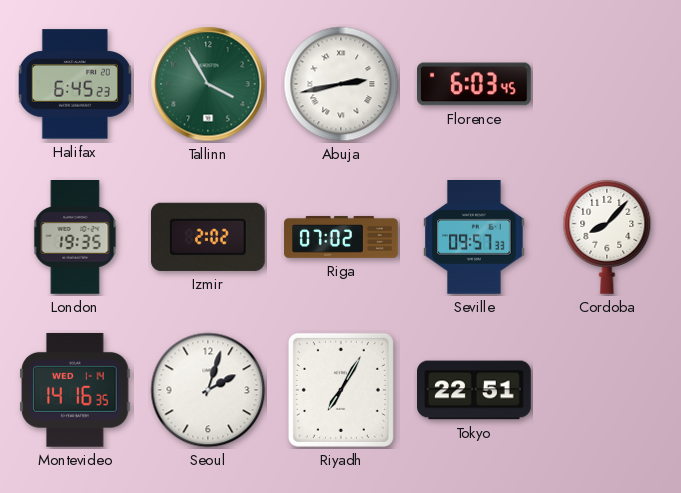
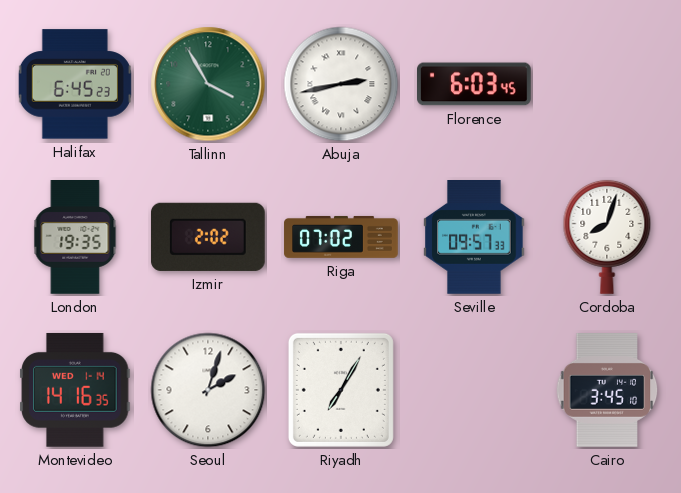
Cordoba: 8:07 -> 8:03 (607, 237)
Tokyo: 22:51 -> none (475, 390)
Cairo: none -> 3:45 (607, 391)
